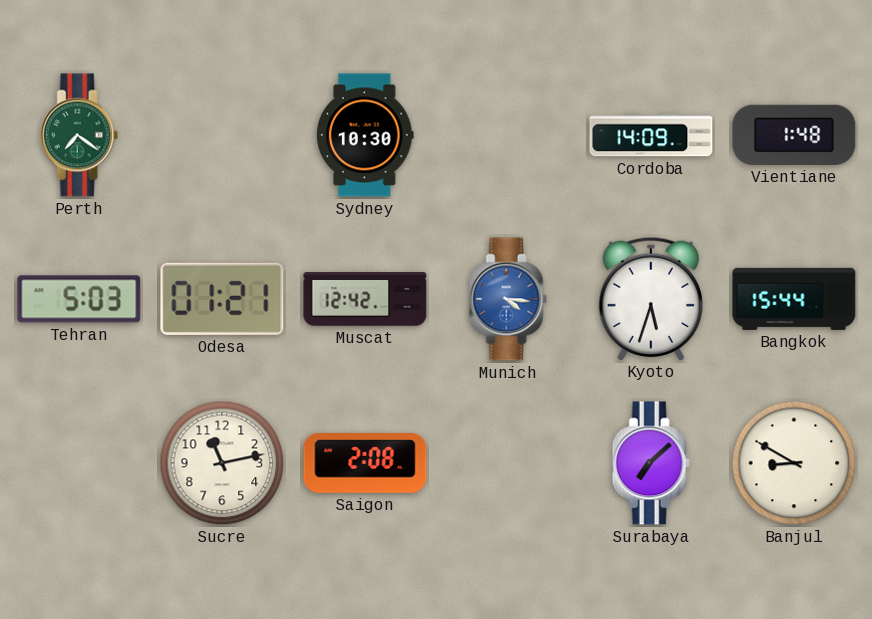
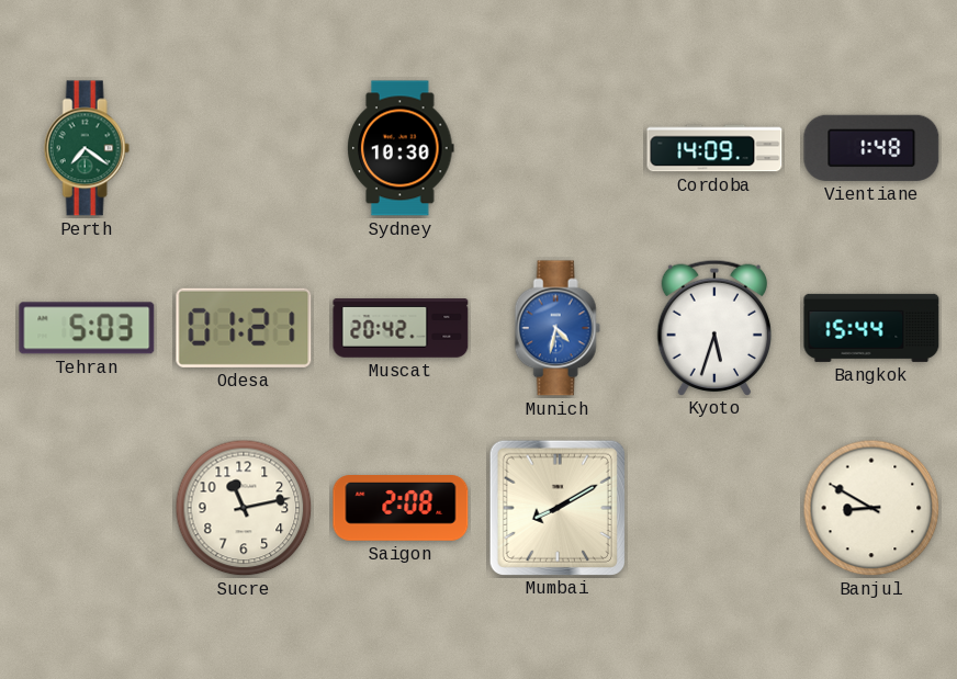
Muscat: 12:42 -> 20:42 (401, 328)
Munich: 4:16 -> 4:32 (558, 328)
Mumbai: none -> 8:10 (556, 507)
Surabaya: 7:08 -> none (651, 463)
